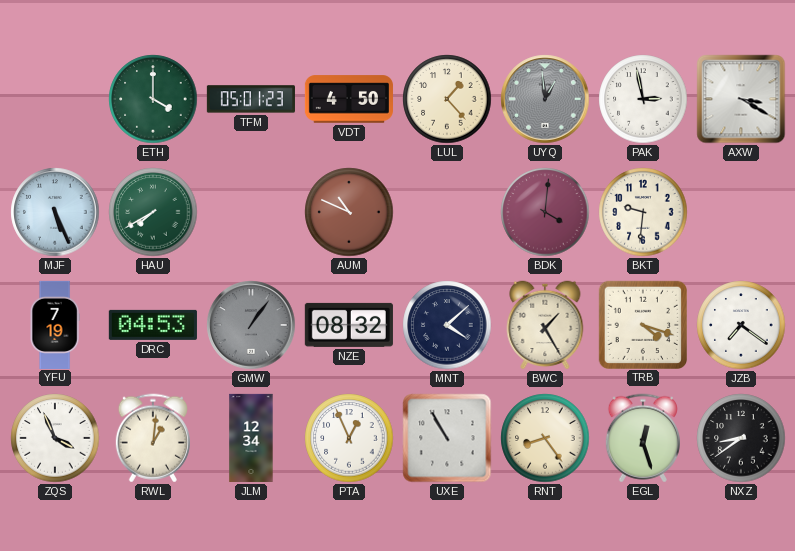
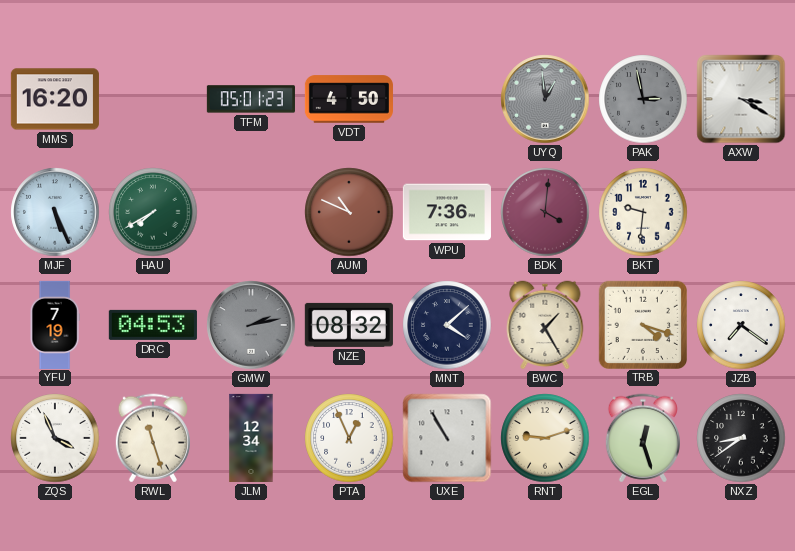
MMS: none -> 16:20 (55, 99)
ETH: 4:00 -> none (153, 99)
LUL: 1:23 -> none (447, 99)
PAK dial: white -> grey (643, 99)
WPU: none -> 7:36 (447, 212)
GMW: 1:06 -> 2:13 (251, 325)
RWL: 1:01 -> 11:27 (153, 438)
RNT: 8:24 -> 9:12 (545, 438)
